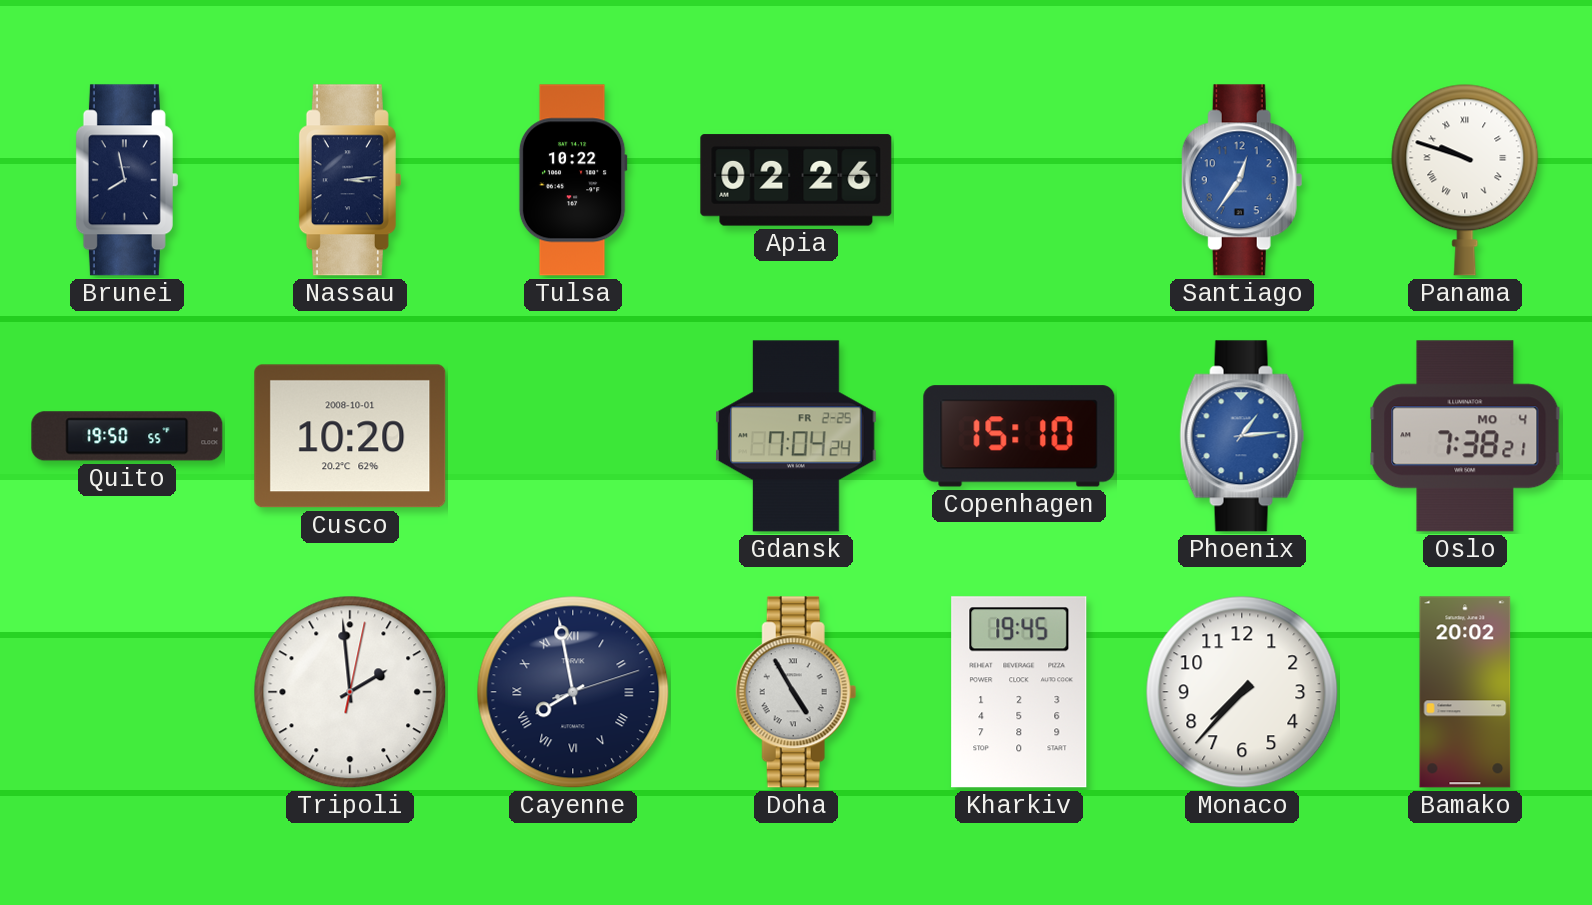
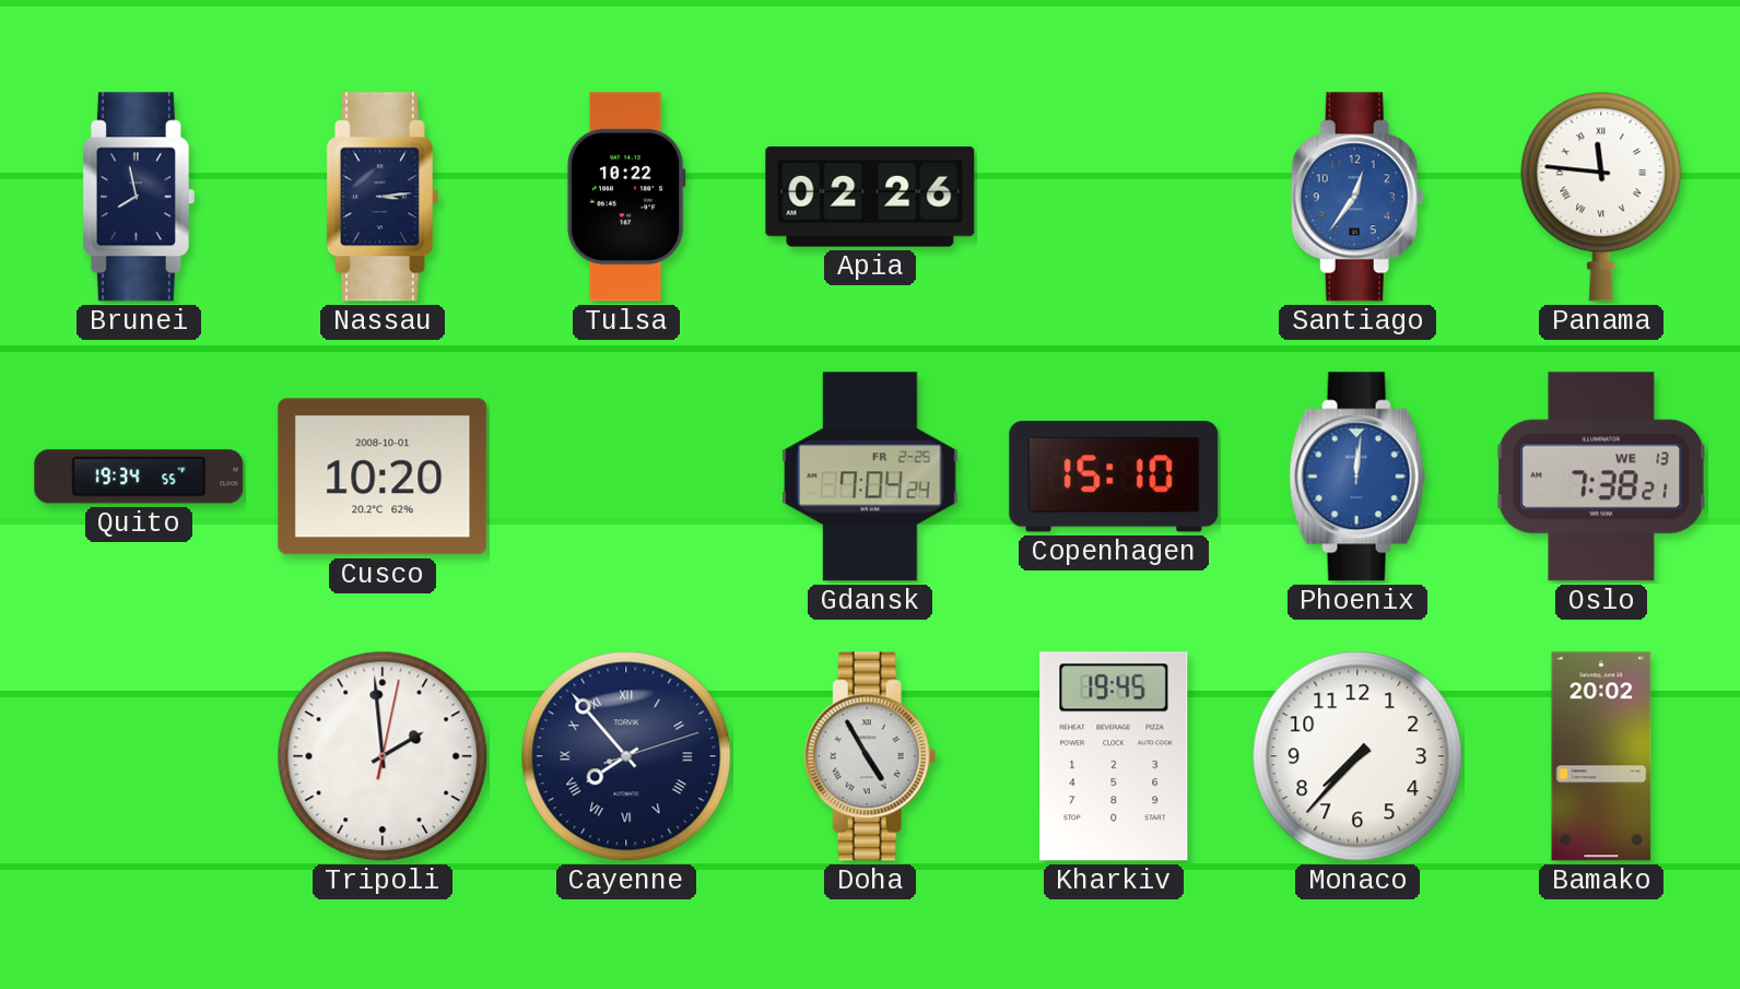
Panama: 9:48 -> 11:46 (1601, 197)
Quito: 19:50 -> 19:34 (139, 476)
Phoenix: 1:14 -> 12:01 (1357, 476)
Oslo date: MO 4 -> WE 13 (1601, 476)
Cayenne: 7:58 -> 7:53 (626, 756)
